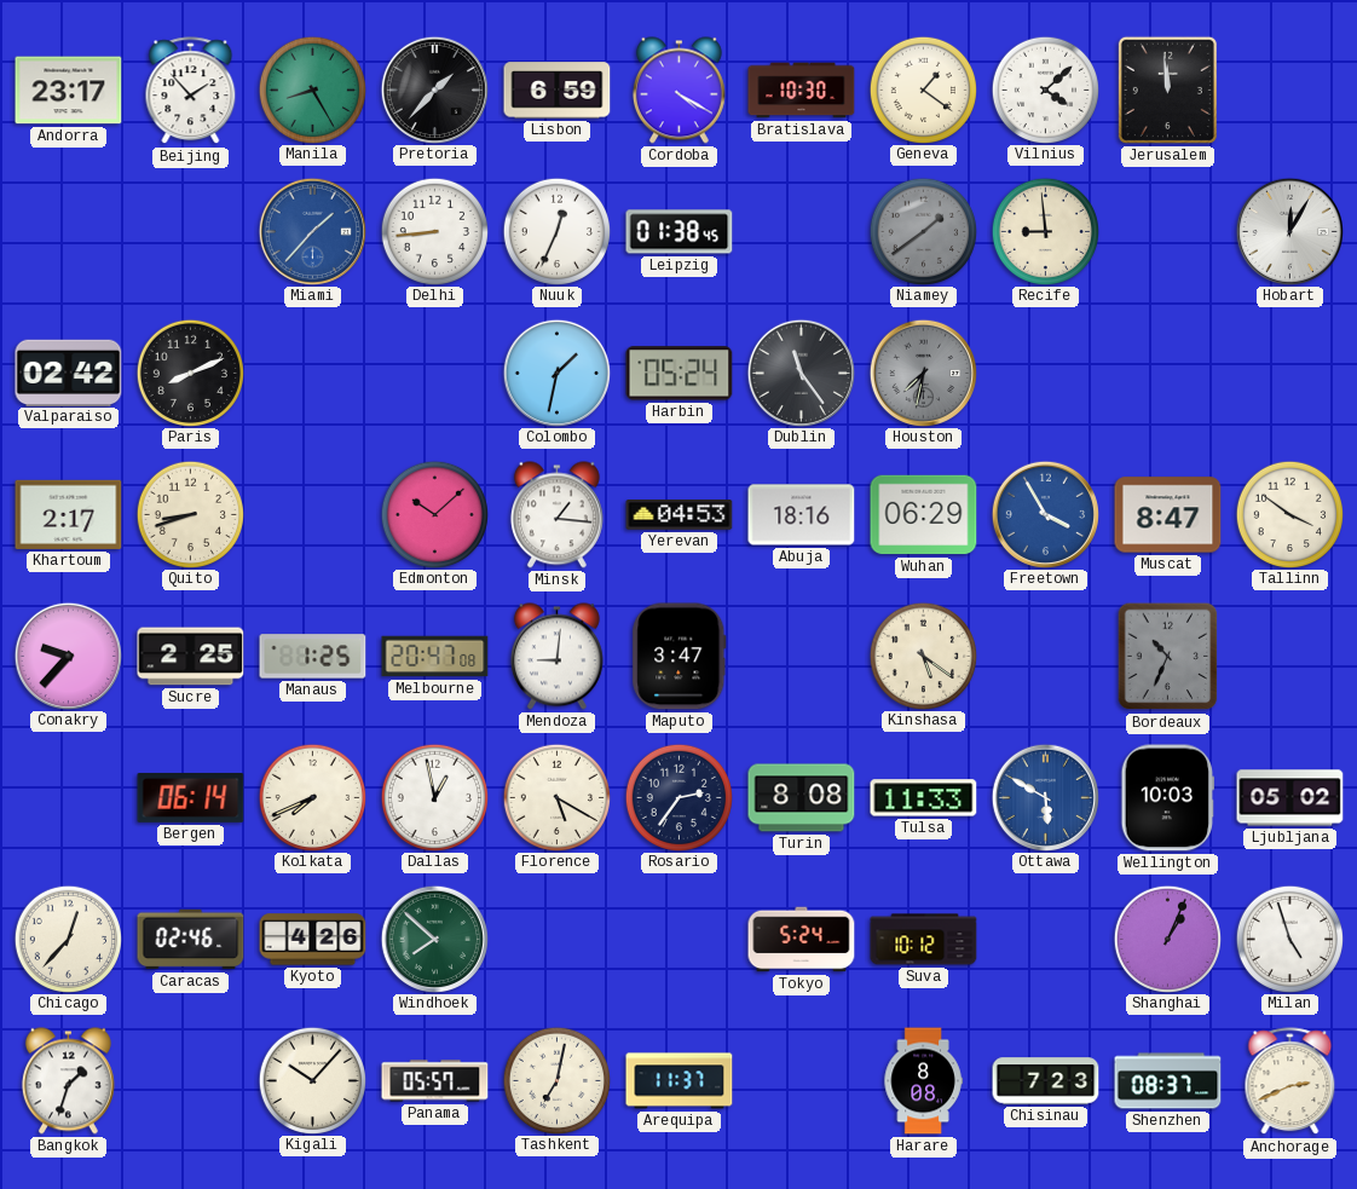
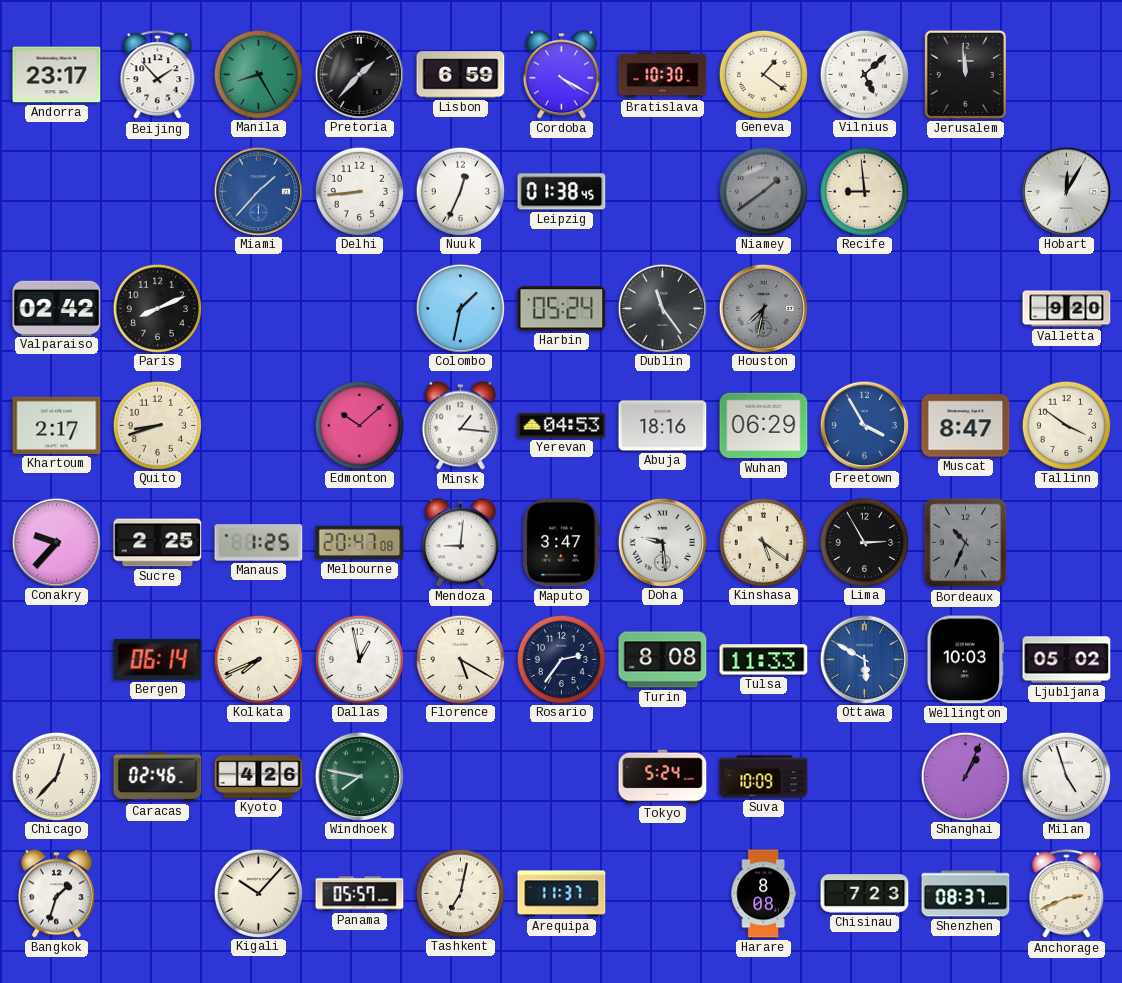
Vilnius: 4:08 -> 5:08 (864, 74)
Valletta: none -> 9:20 (1067, 309)
Doha: none -> 9:29 (662, 542)
Lima: none -> 2:55 (864, 542)
Windhoek: 7:52 -> 7:47 (359, 776)
Suva: 10:12 -> 10:09 (764, 777)
